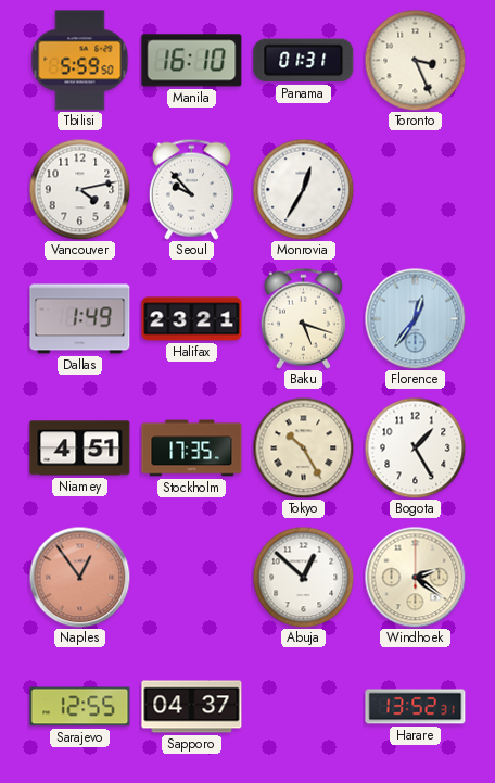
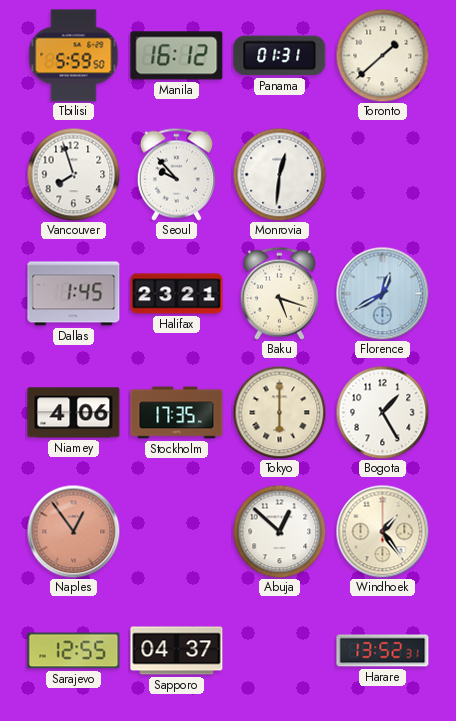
Manila: 16:10 -> 16:12 (177, 56)
Toronto: 3:26 -> 1:38 (382, 55)
Vancouver: 4:13 -> 7:57 (73, 174)
Monrovia: 12:35 -> 12:31 (279, 174)
Dallas: 1:49 -> 1:45 (74, 294)
Florence: 12:36 -> 12:40 (382, 293)
Niamey: 4:51 -> 4:06 (74, 413)
Tokyo: 10:25 -> 6:00 (279, 412)
Windhoek: 2:21 -> 1:24 (382, 531)
